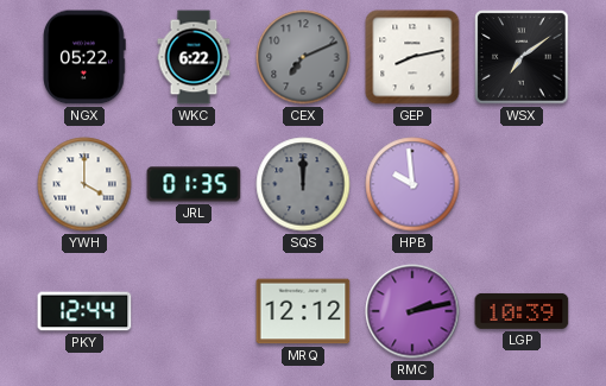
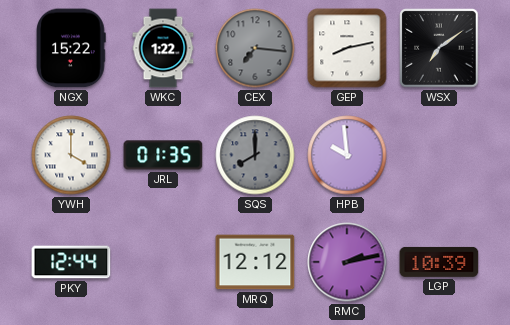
NGX: 05:22 -> 15:22 (71, 48)
WKC: 6:22 -> 1:22 (163, 48)
CEX: 7:11 -> 7:16 (255, 48)
SQS: 12:00 -> 8:00 (255, 155)
